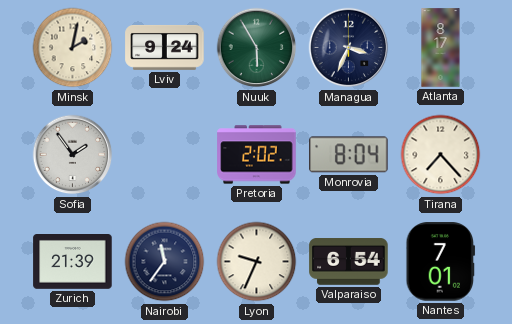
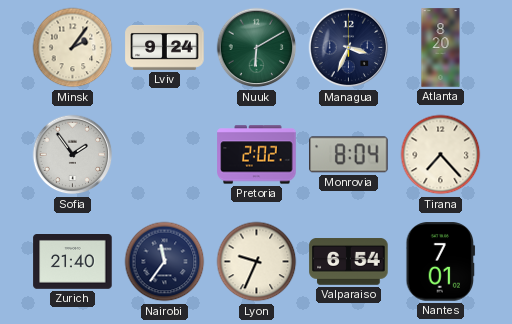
Minsk: 2:02 -> 2:06 (73, 48)
Nuuk: 5:55 -> 6:10 (257, 48)
Atlanta: 8:17 -> 8:20 (441, 48)
Zurich: 21:39 -> 21:40 (73, 262)
